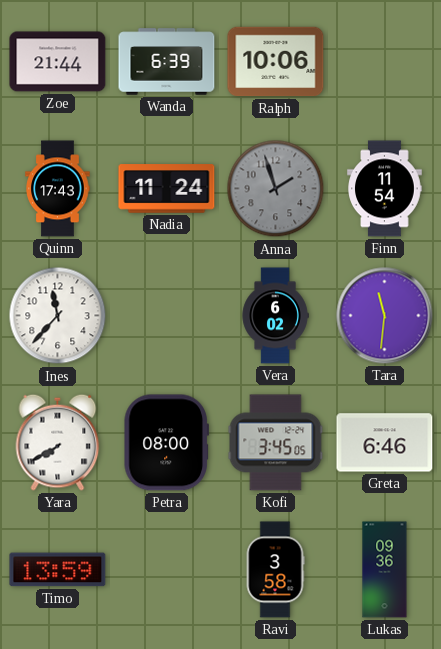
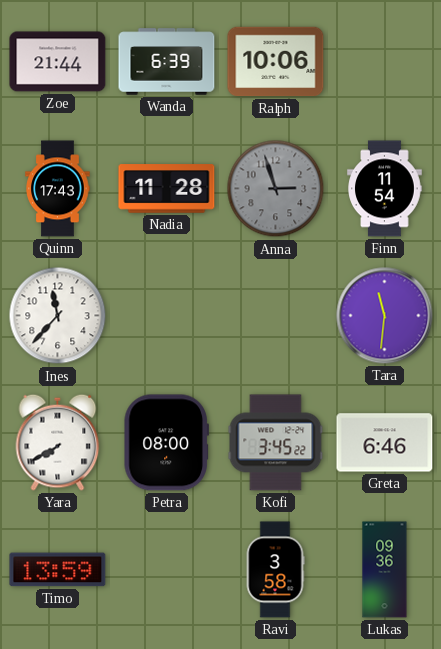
Nadia: 11:24 -> 11:28 (167, 189)
Anna: 1:57 -> 2:57 (276, 189)
Vera: 6:02 -> none (275, 316)
Kofi: 3:45:05 -> 3:45:22 (276, 443)
